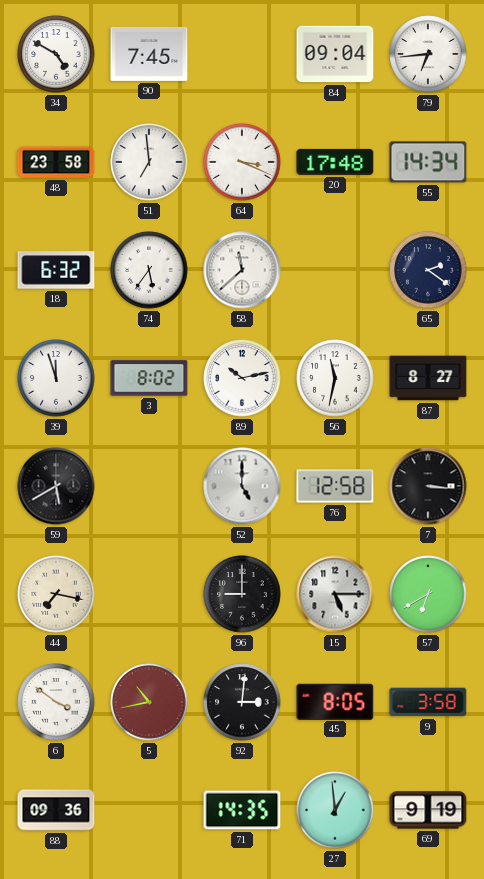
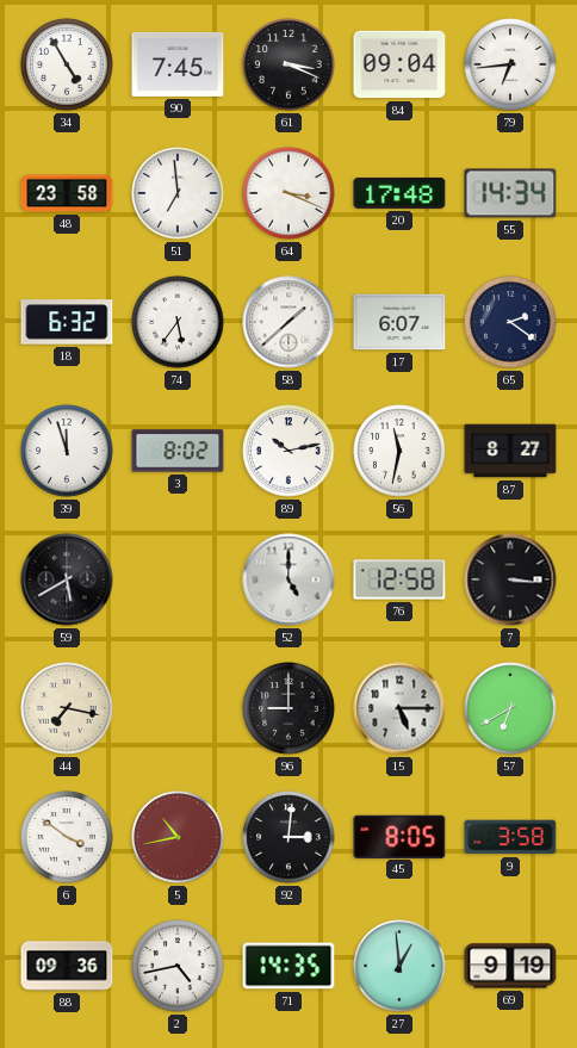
34: 4:50 -> 4:55 (67, 64)
61: none -> 3:19 (288, 64)
58: 11:38 -> 1:38 (288, 322)
17: none -> 6:07 (399, 322)
2: none -> 4:43 (178, 966)
